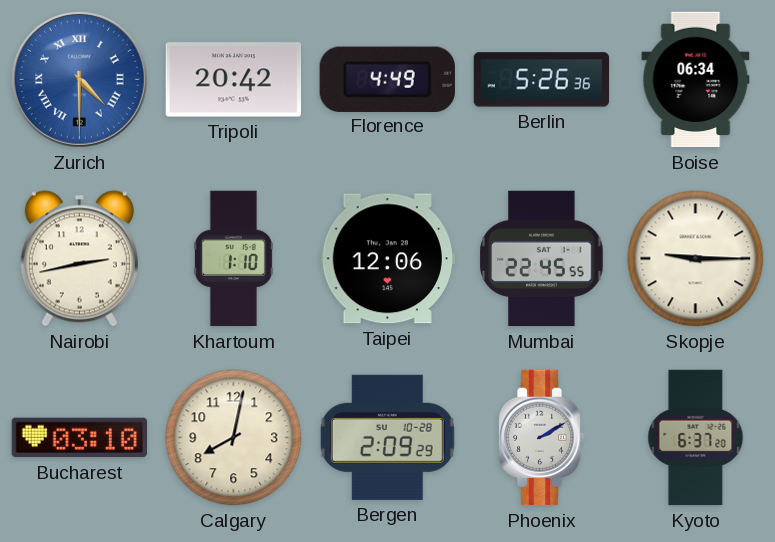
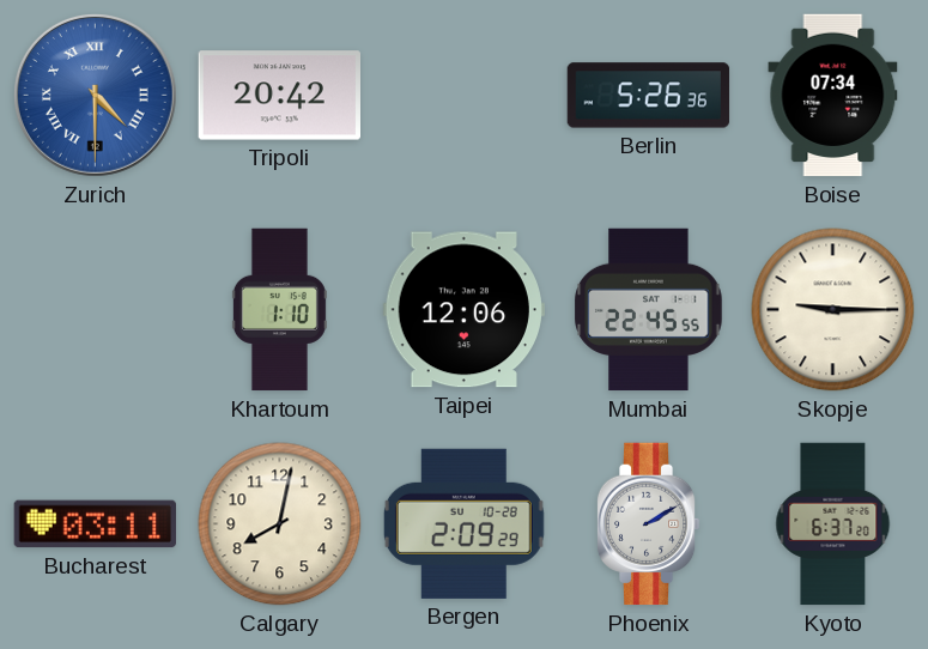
Florence: 4:49 -> none (387, 79)
Boise: 06:34 -> 07:34 (833, 96)
Nairobi: 2:43 -> none (79, 259)
Bucharest: 03:10 -> 03:11 (95, 524)
